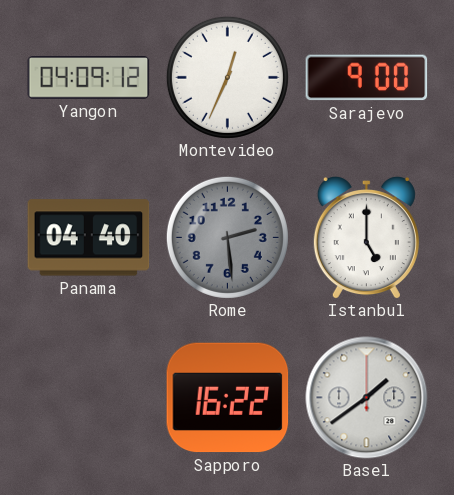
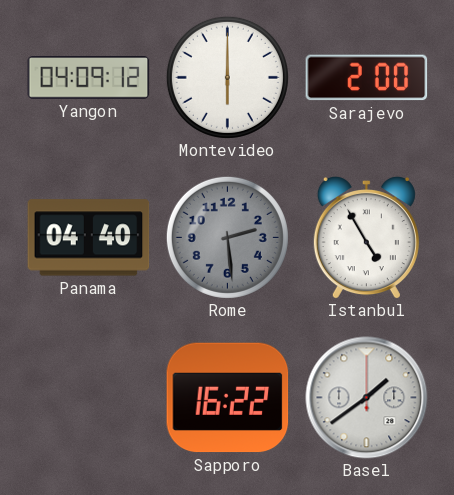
Montevideo: 12:34 -> 6:00 (227, 77)
Sarajevo: 9:00 -> 2:00 (367, 78)
Istanbul: 5:00 -> 4:55 (366, 238)
